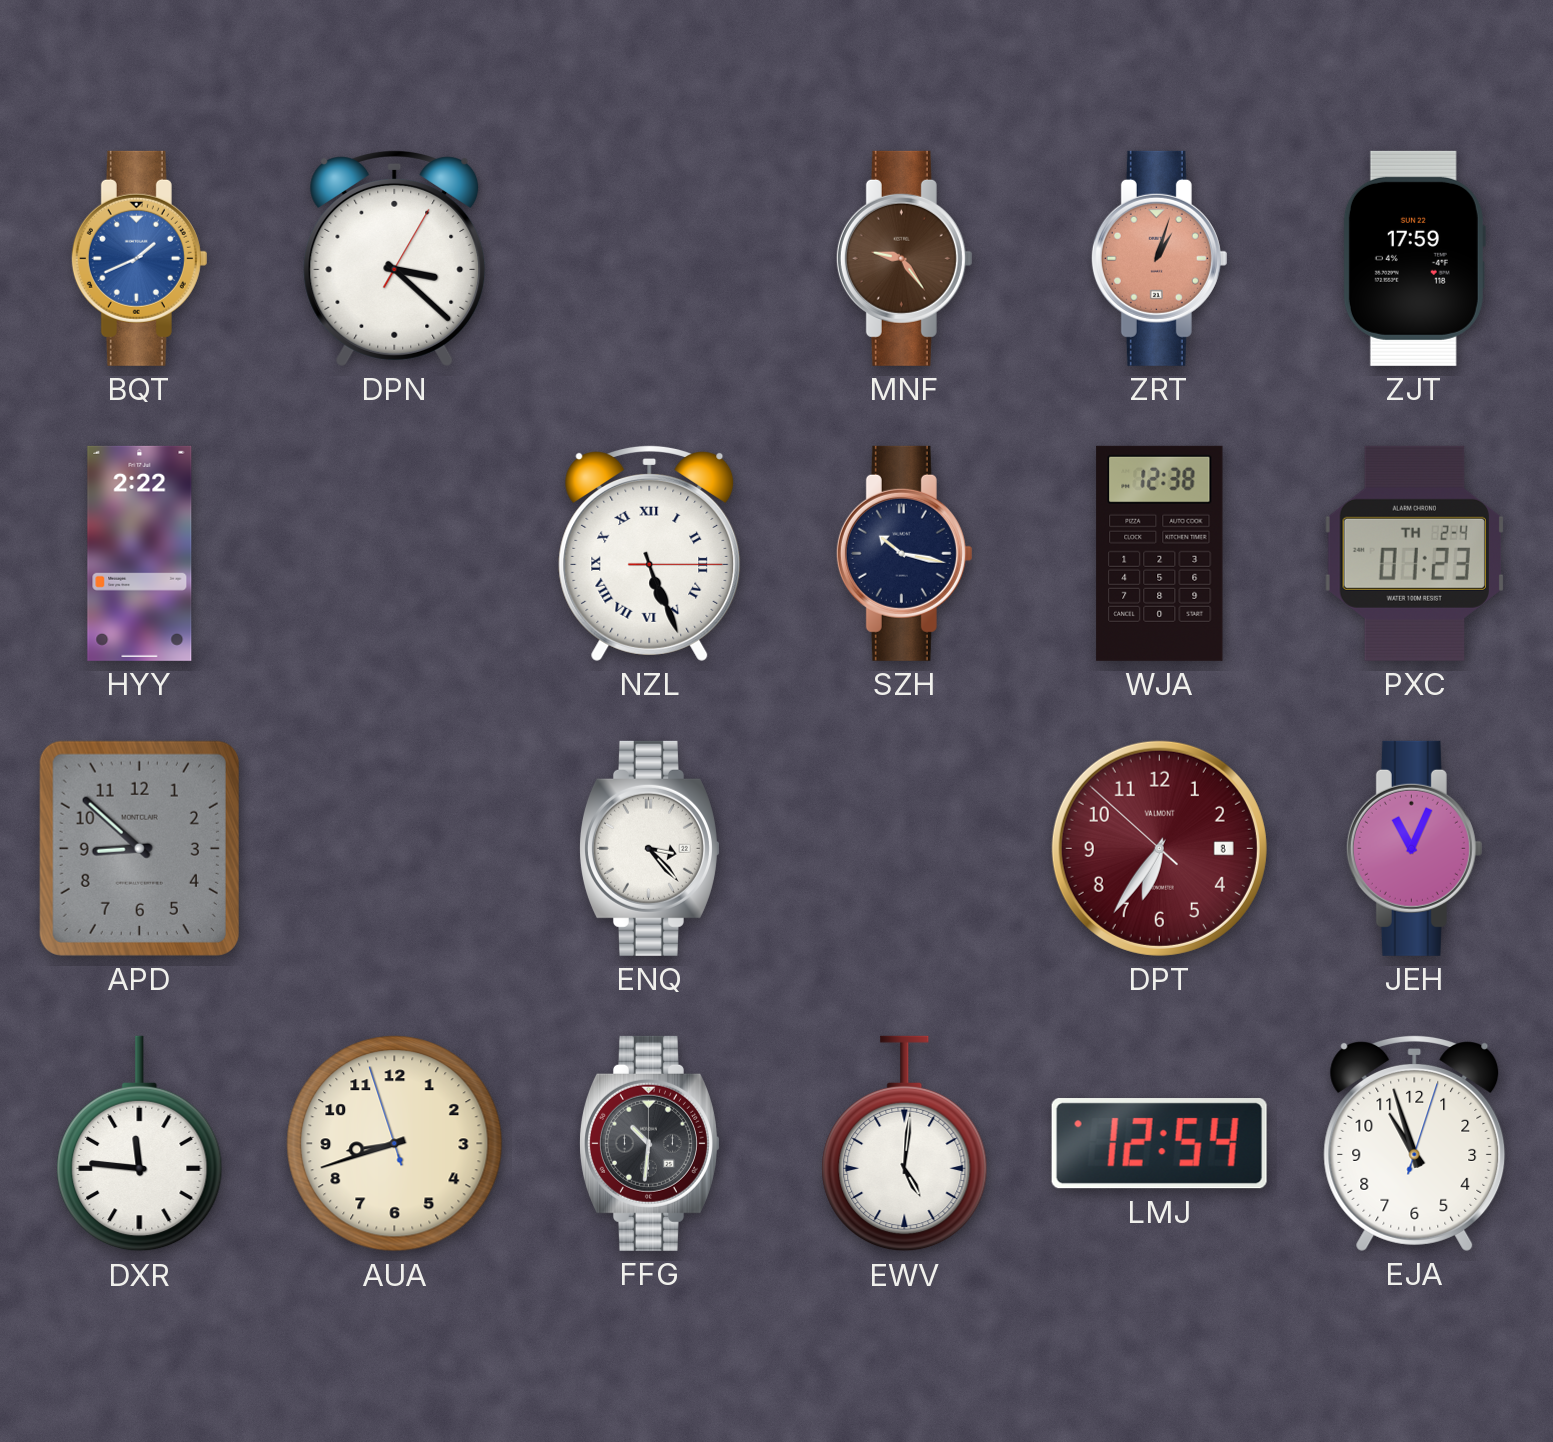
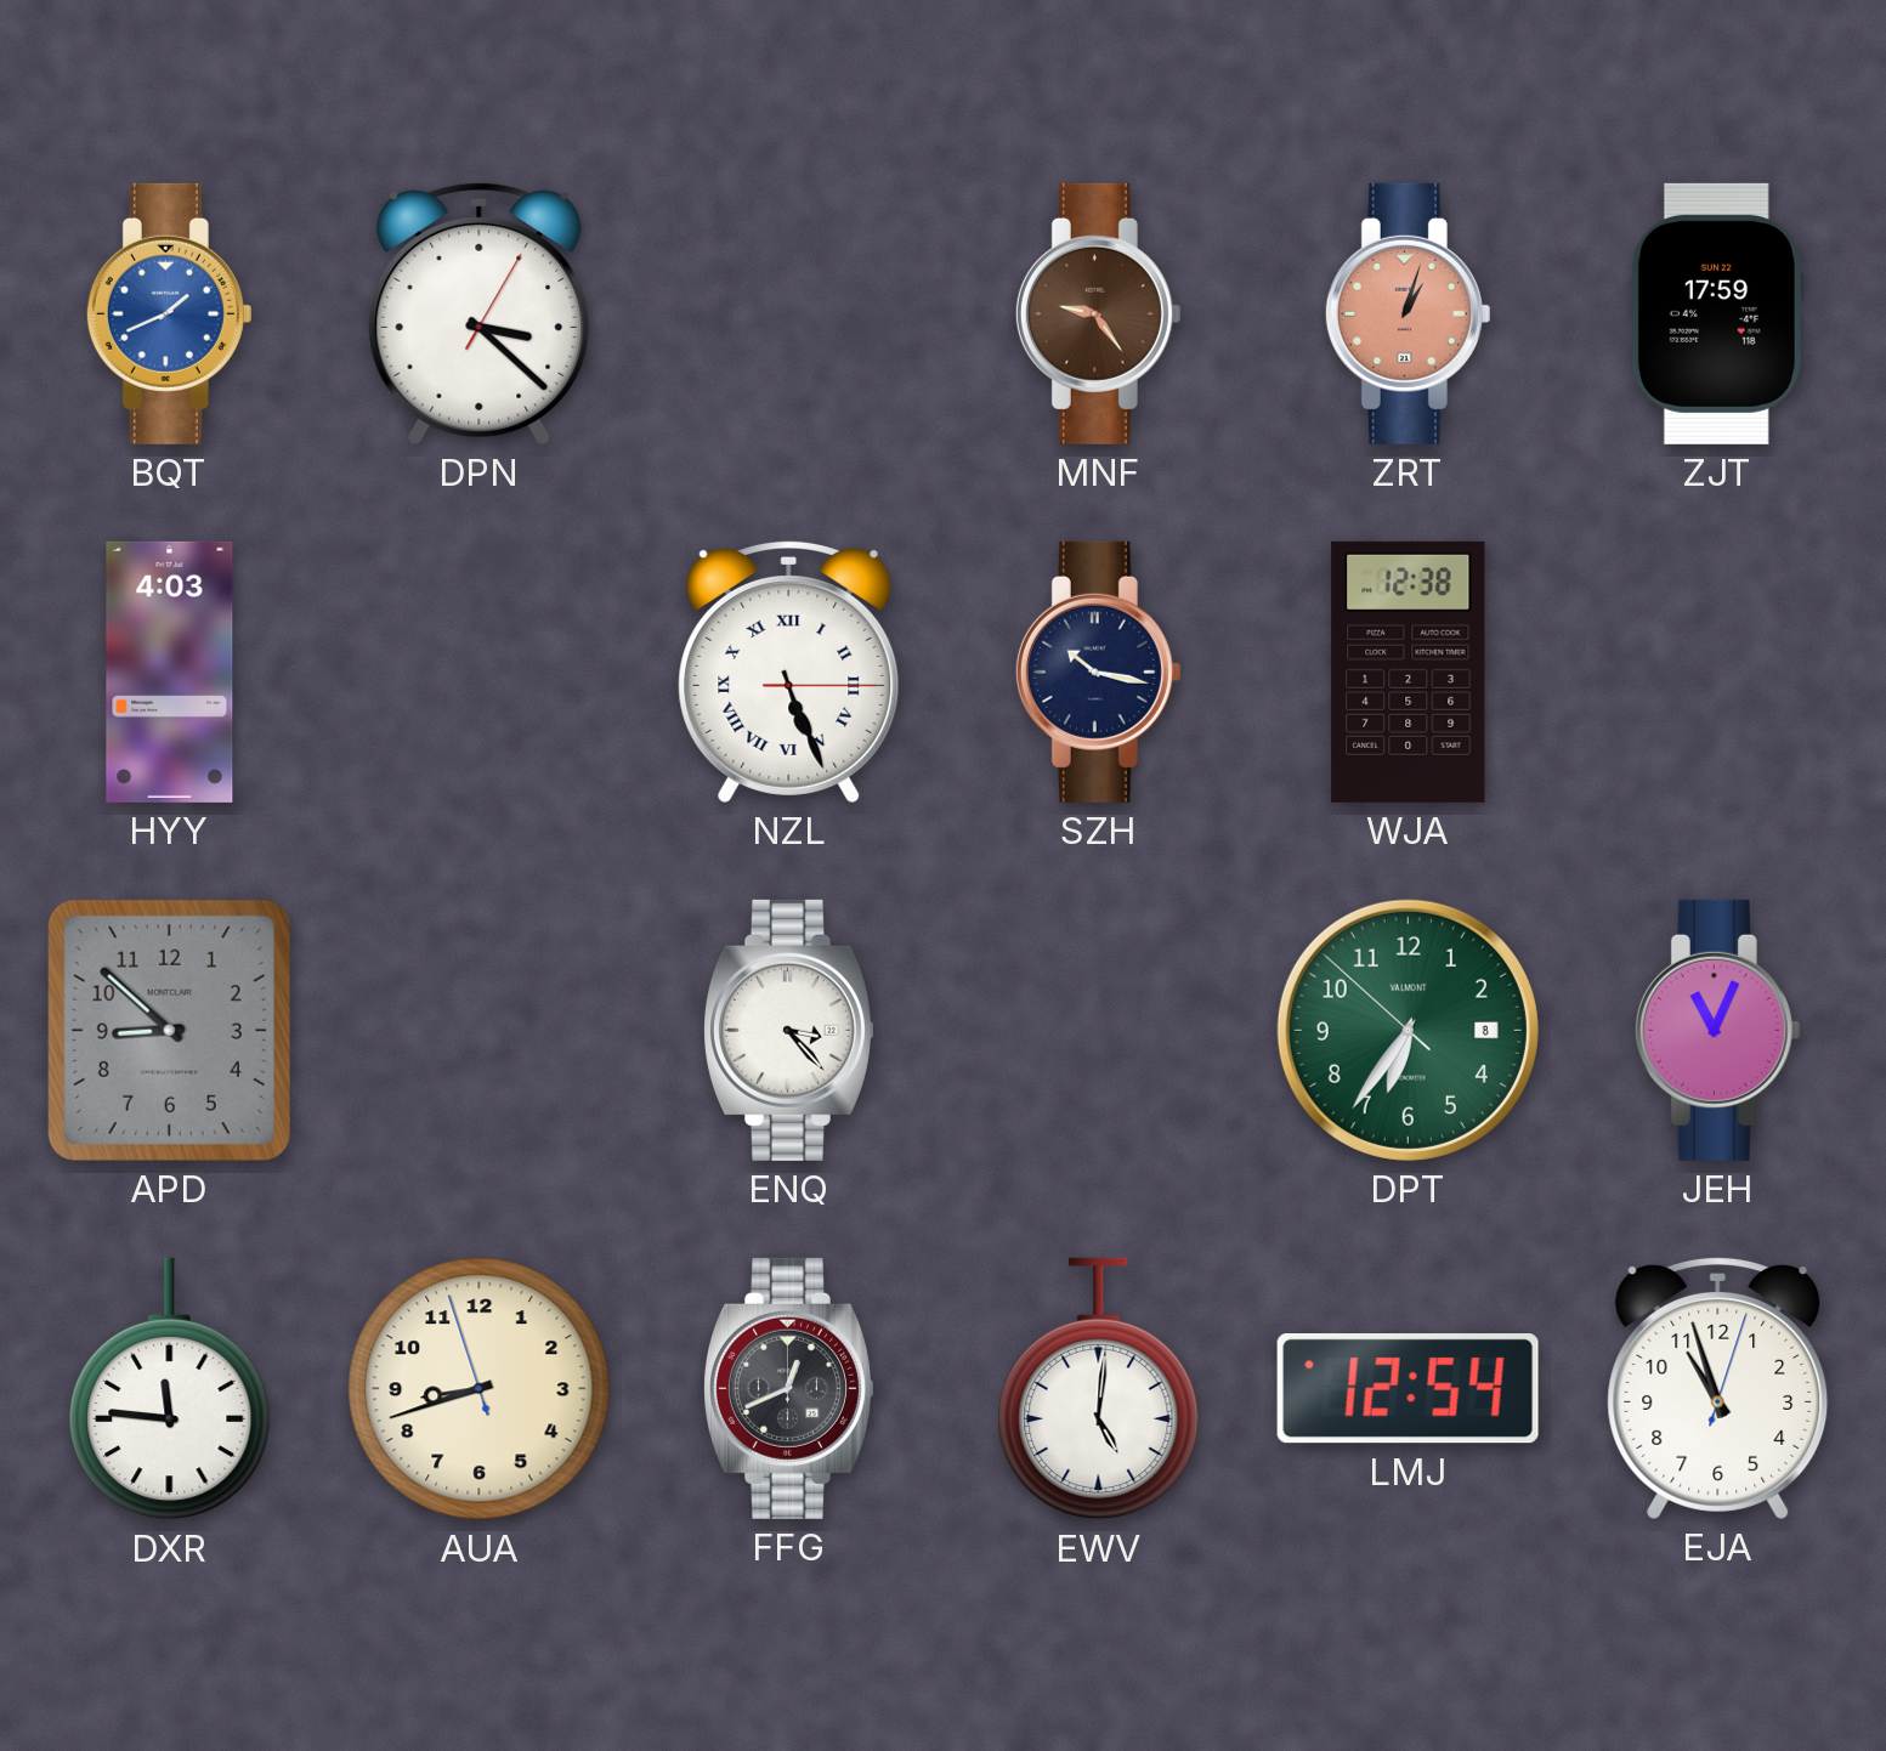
HYY: 2:22 -> 4:03 (170, 671)
PXC: 01:23 -> none (1414, 553)
DPT dial: burgundy -> green (1408, 1030)
FFG: 10:31 -> 12:41 (788, 1388)
